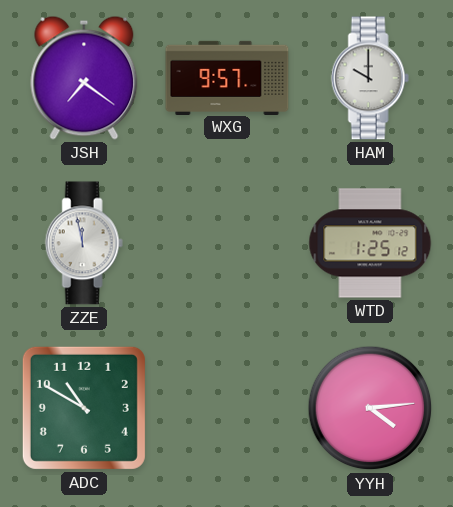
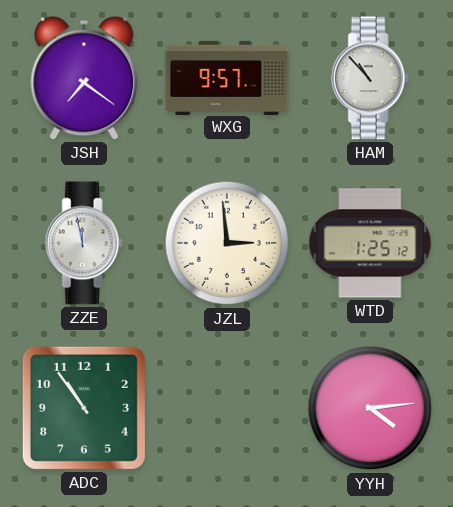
HAM: 10:00 -> 10:53 (370, 78)
JZL: none -> 2:59 (227, 243)
ADC: 10:50 -> 10:54 (84, 408)
